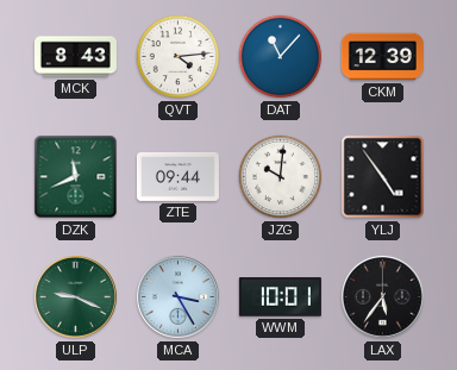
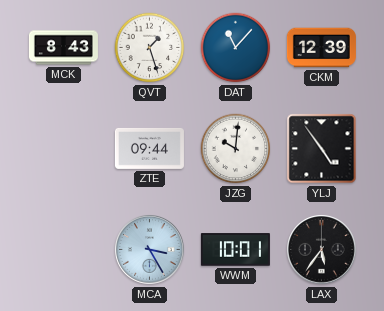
QVT: 4:14 -> 1:27 (150, 48)
DZK: 11:41 -> none (76, 177)
ULP: 9:19 -> none (76, 297)
